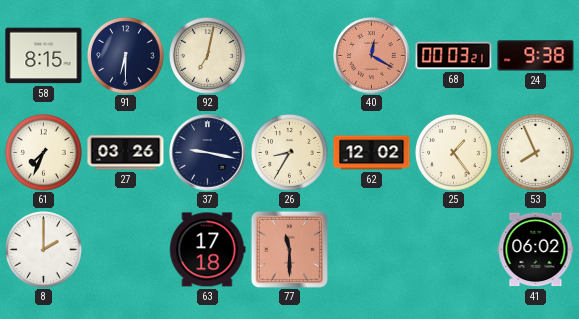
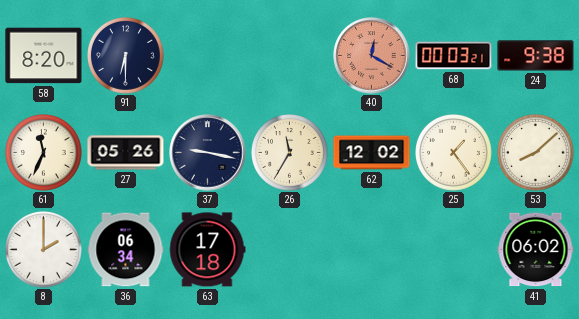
58: 8:15 -> 8:20 (44, 56)
92: 7:02 -> none (208, 56)
61: 7:34 -> 11:34 (44, 153)
27: 03:26 -> 05:26 (126, 153)
26: 8:35 -> 11:35 (290, 153)
53: 7:56 -> 8:08 (536, 153)
36: none -> 06:34 (126, 250)
77: 11:30 -> none (289, 249)
